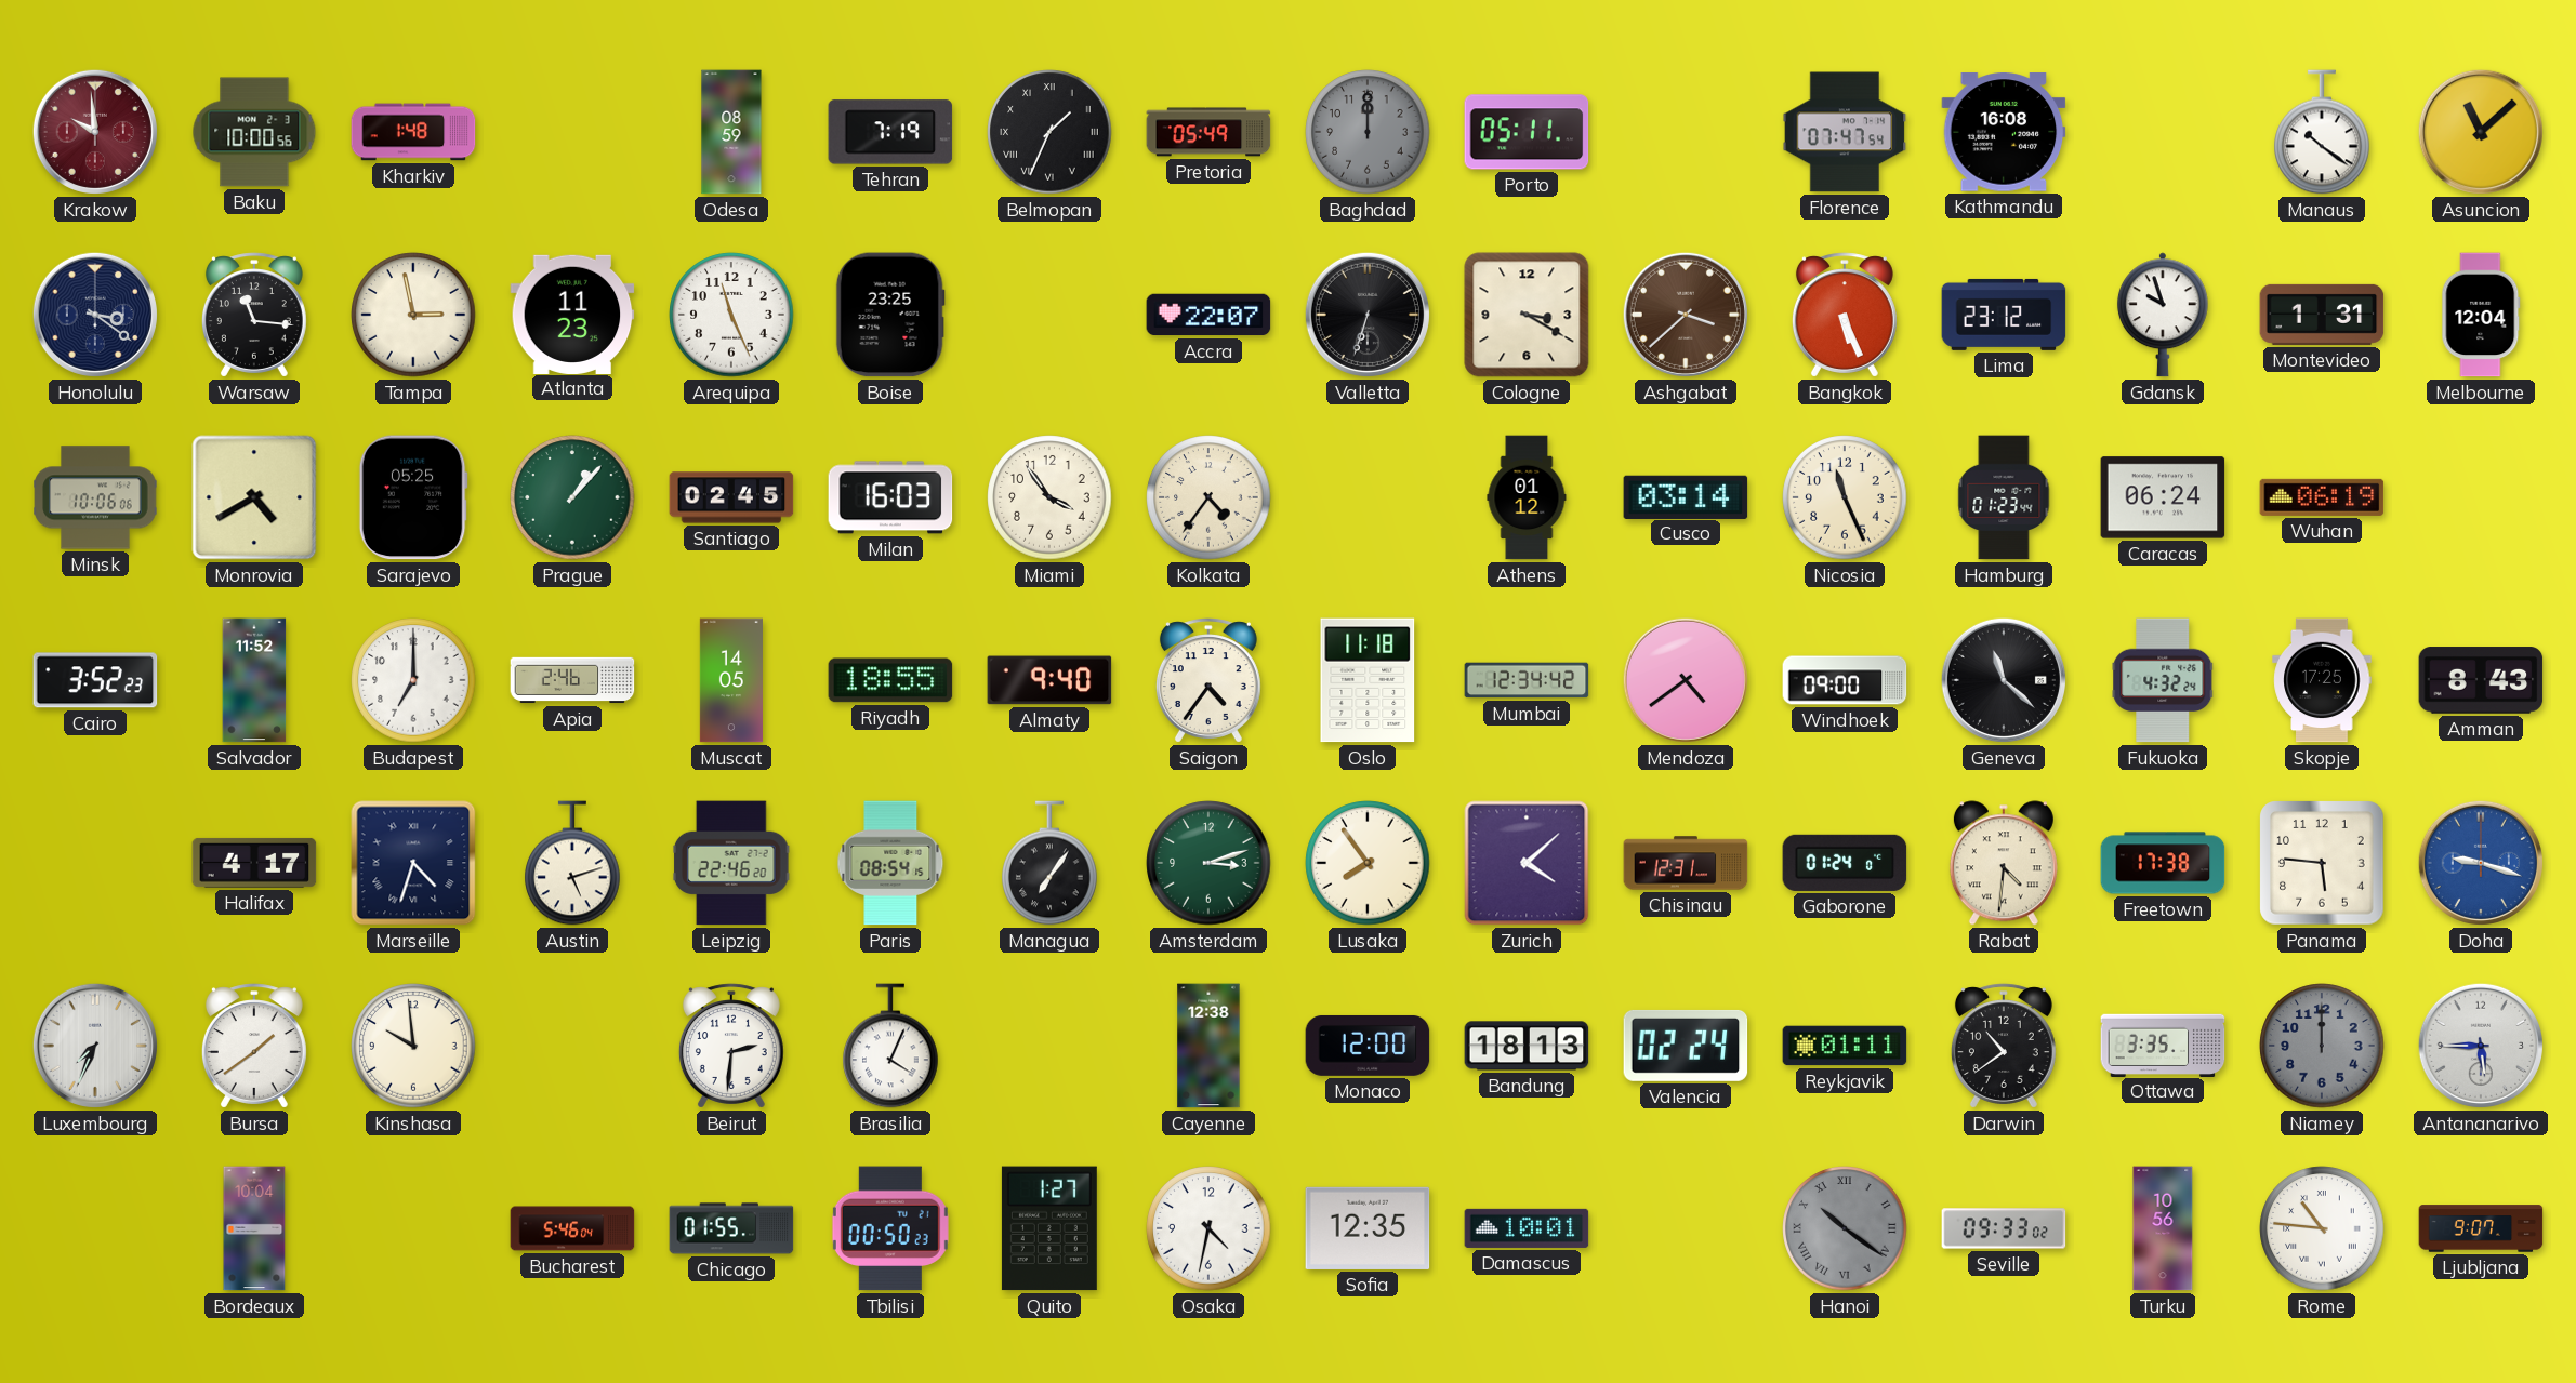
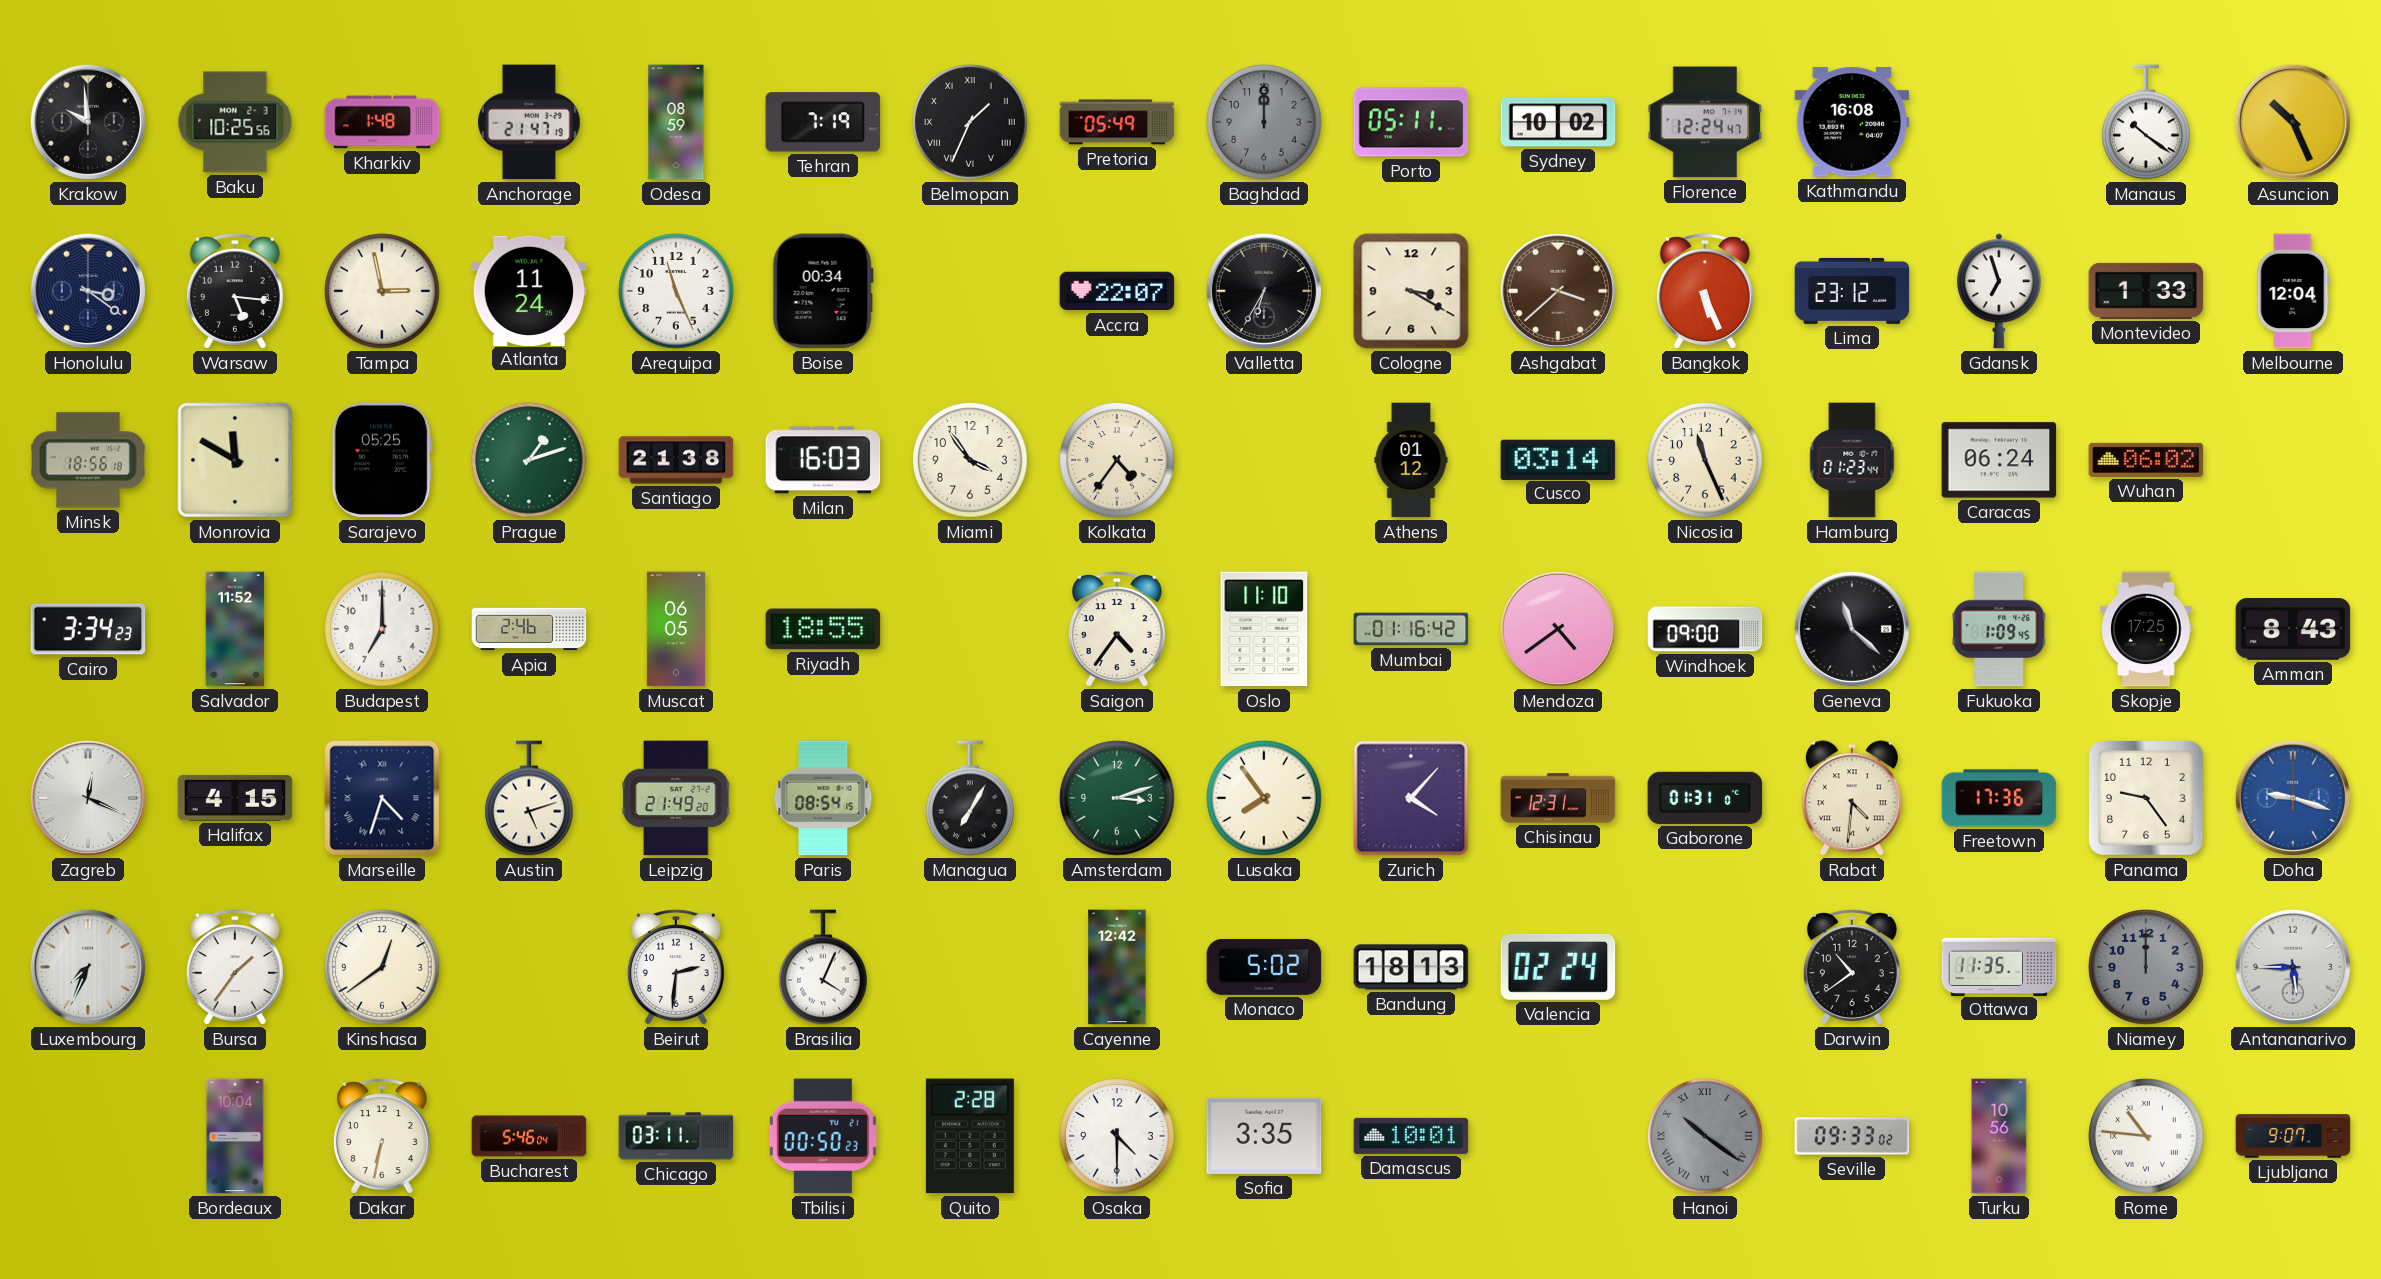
Krakow dial: burgundy -> black (88, 122)
Baku: 10:00 -> 10:25 (235, 122)
Anchorage: none -> 21:47 (529, 122)
Sydney: none -> 10:02 (1558, 122)
Florence: 07:47 -> 12:24 (1705, 122)
Asuncion: 11:08 -> 10:26 (2293, 122)
Warsaw: 11:16 -> 5:16 (235, 291)
Atlanta: 11:23 -> 11:24 (529, 290)
Boise: 23:25 -> 00:34 (823, 291)
Valletta: 6:33 -> 6:35 (1264, 291)
Gdansk: 9:57 -> 6:57 (1999, 291)
Montevideo: 1:31 -> 1:33 (2146, 291)
Minsk: 10:06 -> 18:56 (88, 460)
Monrovia: 4:40 -> 11:50 (235, 460)
Prague: 1:07 -> 1:12 (529, 460)
Santiago: 02:45 -> 21:38 (676, 460)
Wuhan: 06:19 -> 06:02 (2146, 460)
Cairo: 3:52 -> 3:34 (88, 629)
Muscat: 14:05 -> 06:05 (676, 629)
Almaty: 9:40 -> none (1049, 680)
Oslo: 11:18 -> 11:10 (1264, 629)
Mumbai: 12:34 -> 01:16 (1411, 629)
Fukuoka: 4:32 -> 1:09 (1999, 629)
Zagreb: none -> 12:19 (88, 798)
Halifax: 4:17 -> 4:15 (235, 798)
Leipzig: 22:46 -> 21:49 (676, 798)
Managua: 7:06 -> 7:05 (970, 798)
Zurich: 4:08 -> 4:07 (1411, 798)
Gaborone: 01:24 -> 01:31 (1705, 798)
Freetown: 17:38 -> 17:36 (1999, 798)
Panama: 5:46 -> 9:24 (2146, 798)
Bursa: 1:39 -> 1:36 (235, 967)
Kinshasa: 9:59 -> 12:39 (382, 967)
Cayenne: 12:38 -> 12:42 (1117, 967)
Monaco: 12:00 -> 5:02 (1264, 967)
Reykjavik: 01:11 -> none (1845, 1046)
Ottawa: 3:35 -> 11:35 (1999, 966)
Dakar: none -> 6:32 (382, 1136)
Chicago: 01:55 -> 03:11 (676, 1136)
Quito: 1:27 -> 2:28 (970, 1136)
Osaka: 4:32 -> 4:30 (1117, 1136)
Sofia: 12:35 -> 3:35 (1264, 1136)
